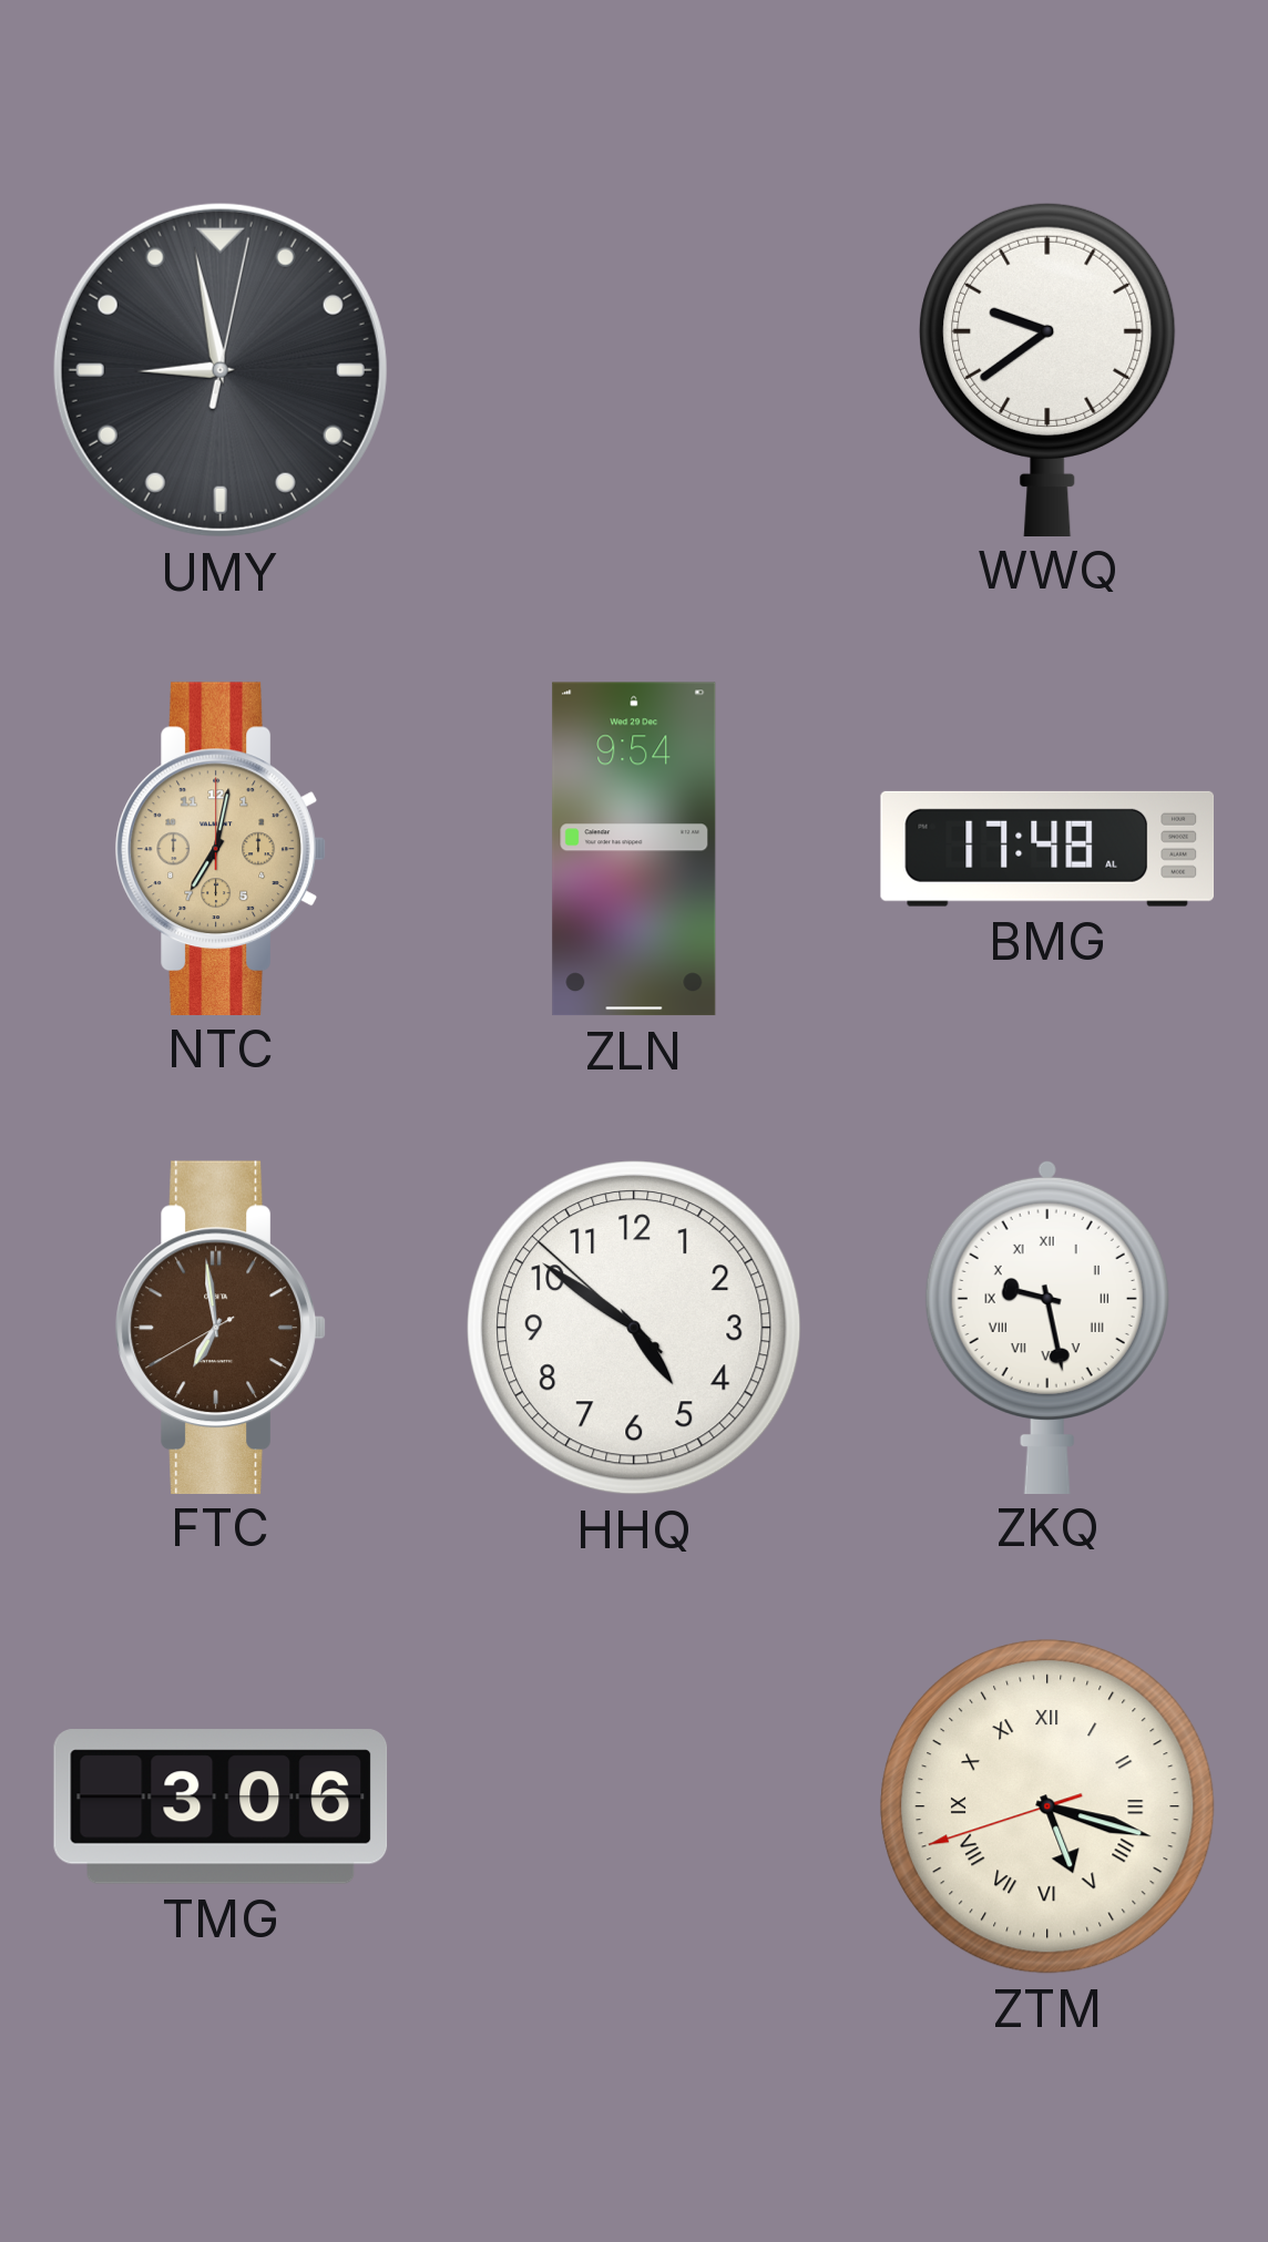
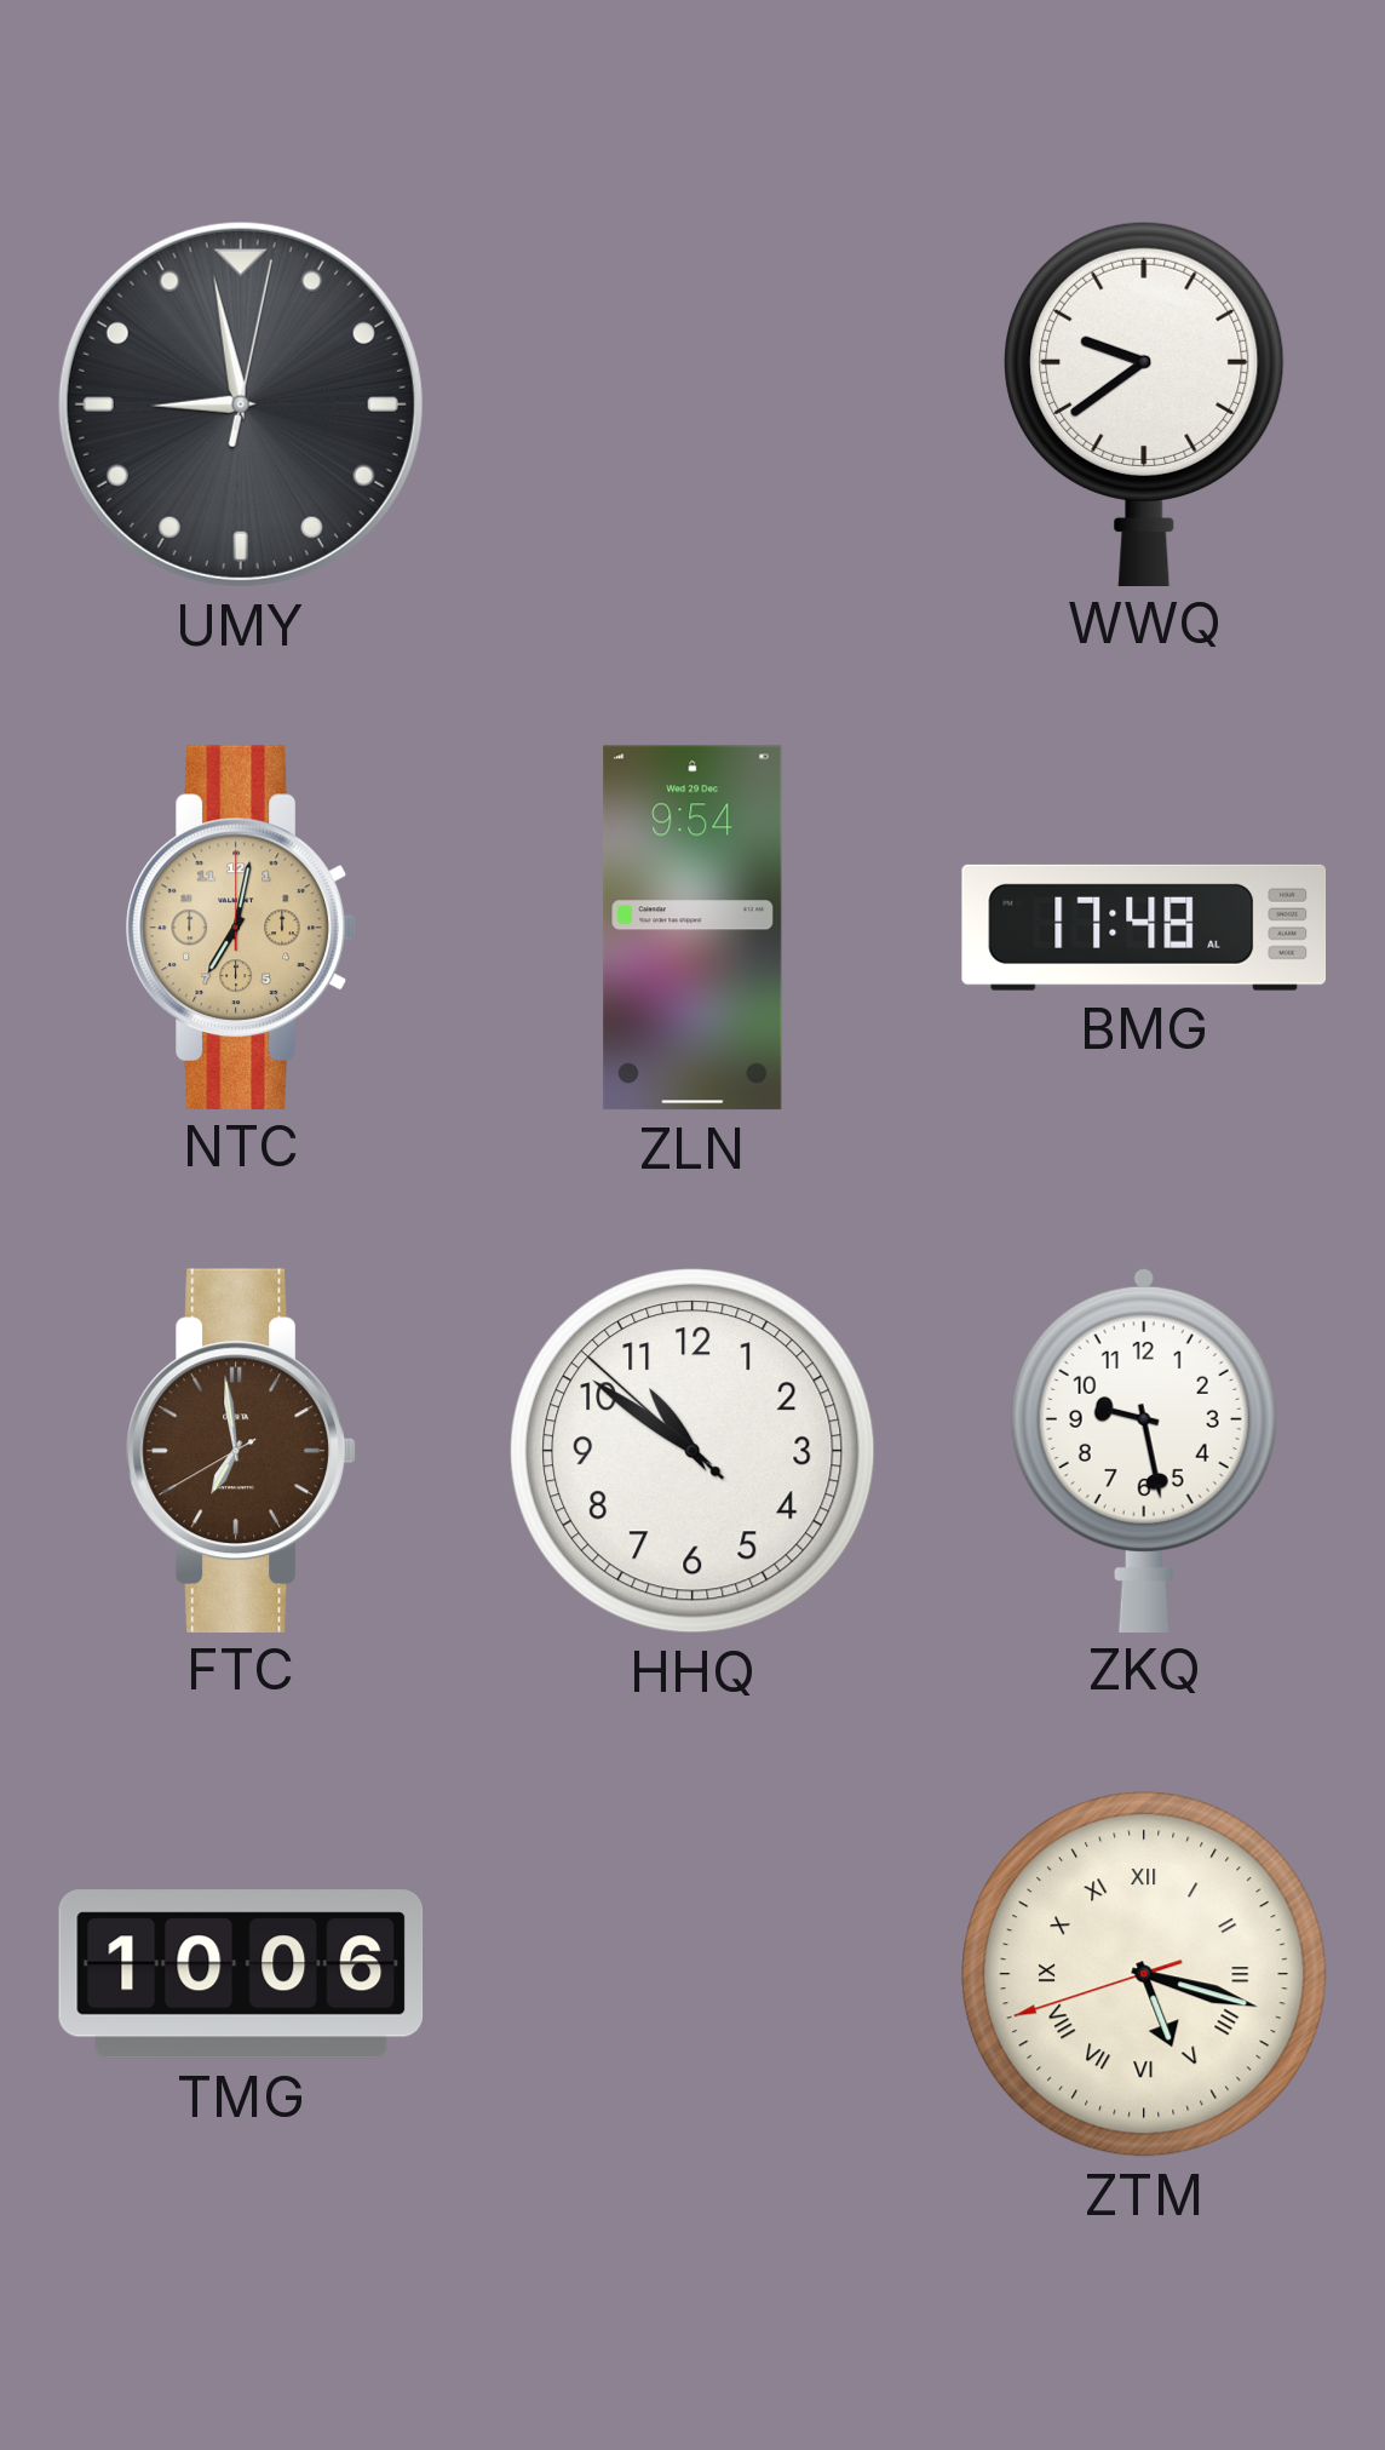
HHQ: 4:50 -> 10:50 (692, 1451)
ZKQ numerals: Roman -> Arabic (1144, 1450)
TMG: 3:06 -> 10:06 (241, 1974)
